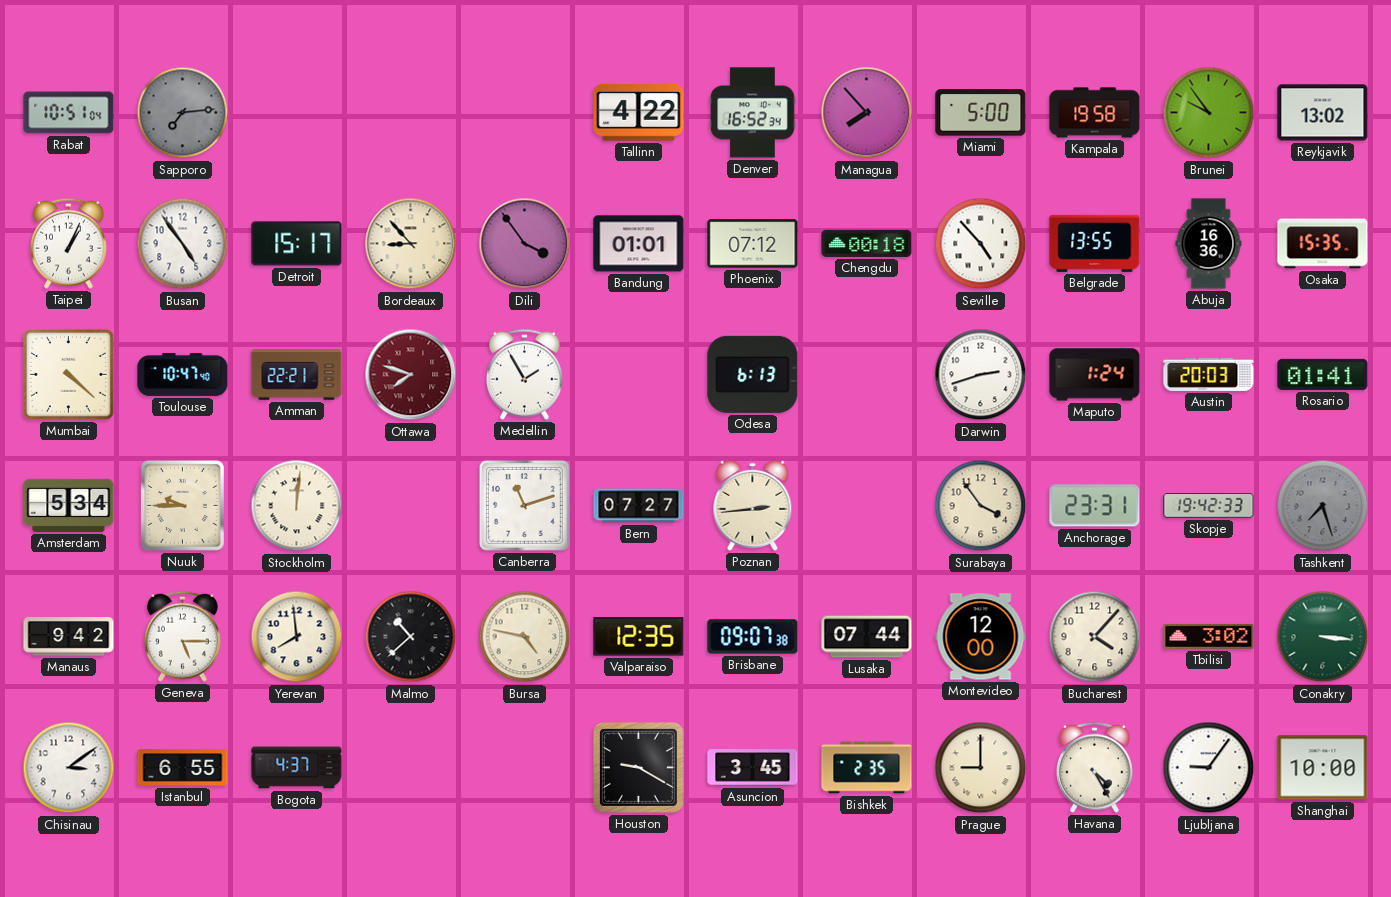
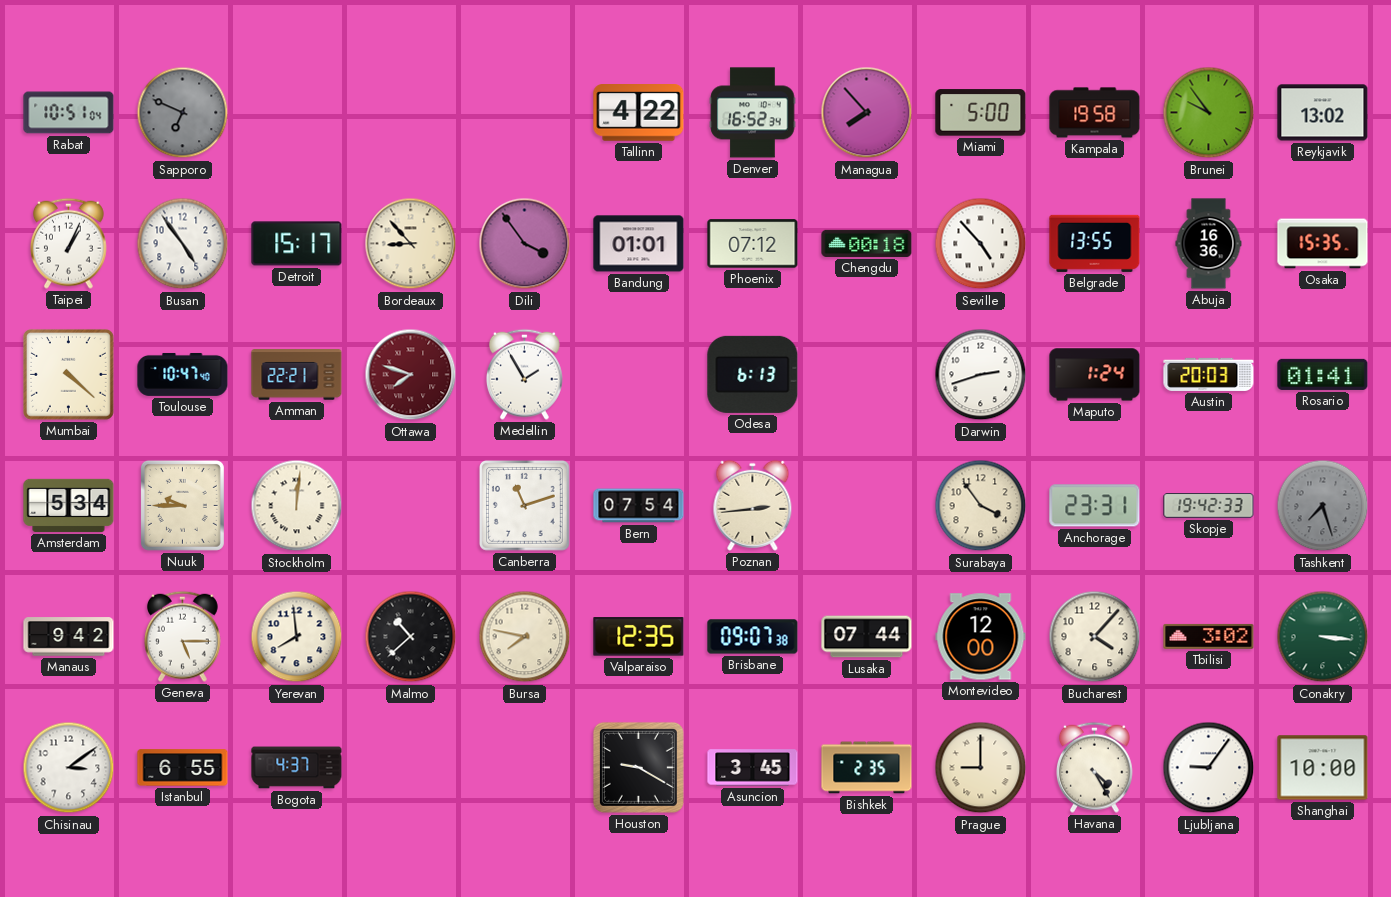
Sapporo: 7:14 -> 6:49 (183, 113)
Bern: 07:27 -> 07:54 (639, 506)
Bursa: 4:47 -> 7:47 (525, 637)
